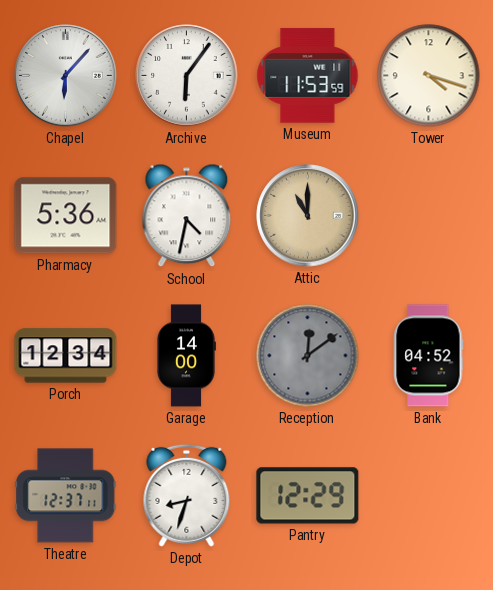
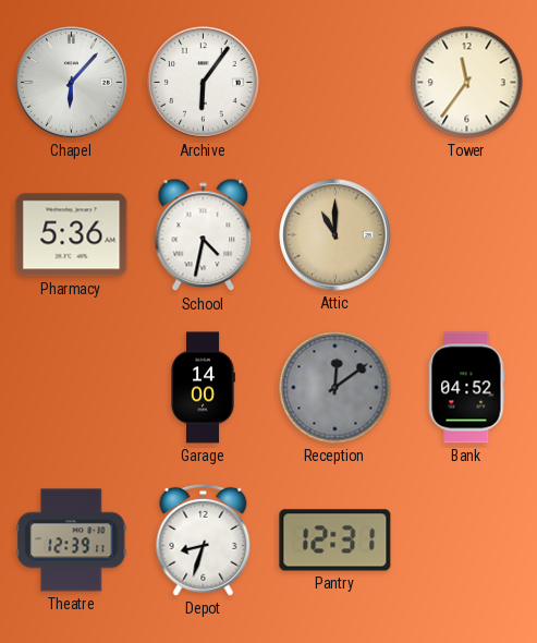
Museum: 11:53 -> none (308, 76)
Tower: 4:18 -> 11:36 (467, 83)
Porch: 12:34 -> none (66, 356)
Theatre: 12:37 -> 12:39 (72, 541)
Pantry: 12:29 -> 12:31 (335, 541)
